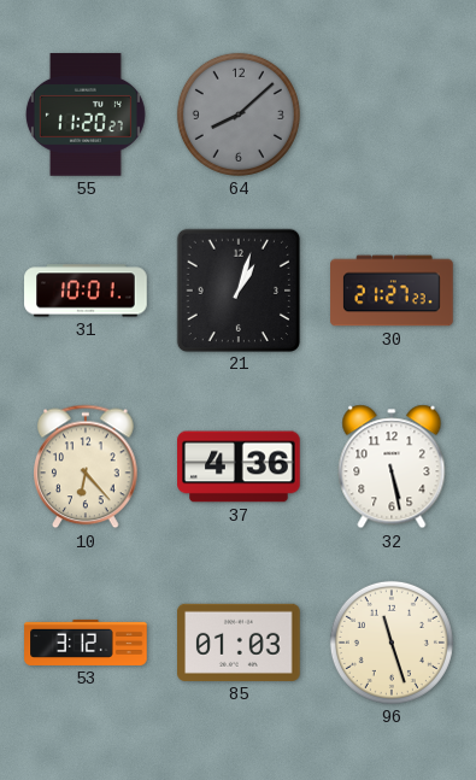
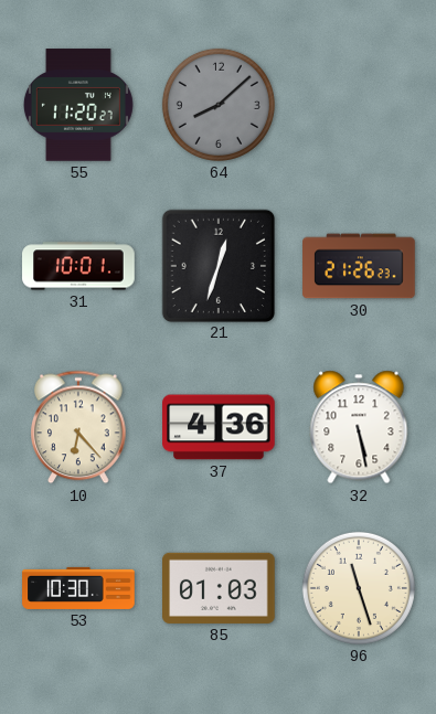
21: 1:03 -> 12:33 (217, 265)
30: 21:27 -> 21:26 (359, 266)
53: 3:12 -> 10:30 (78, 588)
